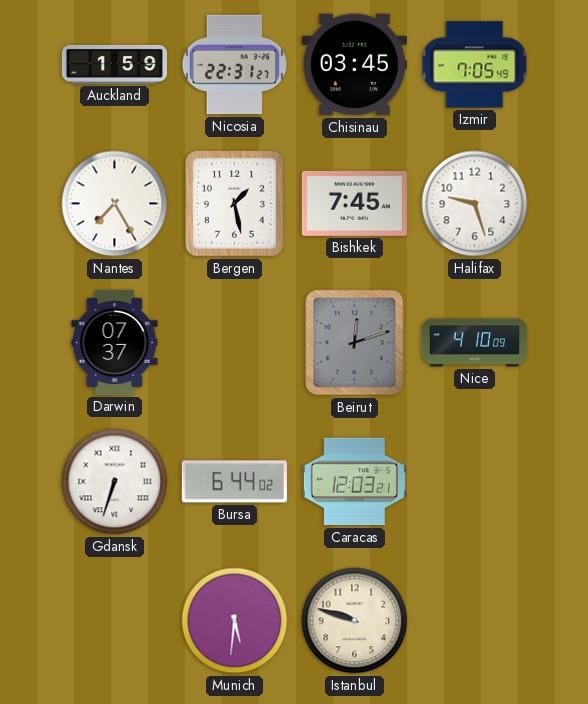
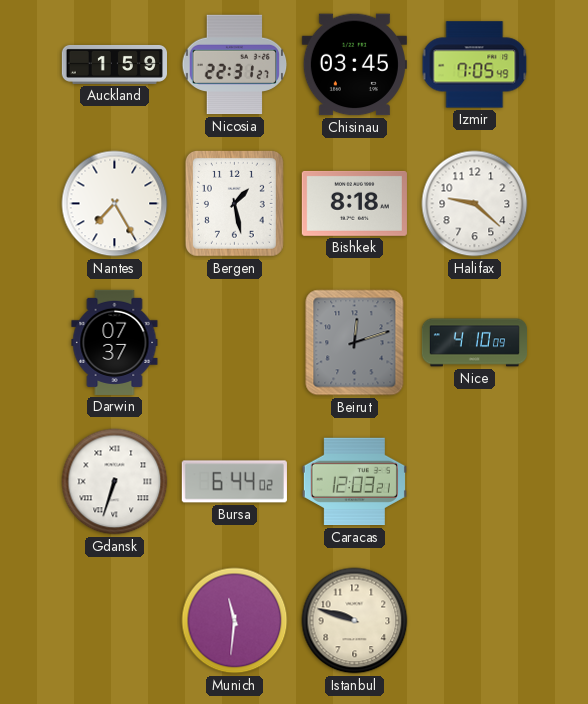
Bishkek: 7:45 -> 8:18 (354, 203)
Halifax: 9:27 -> 9:22 (475, 204)
Munich: 5:31 -> 11:31 (235, 621)
